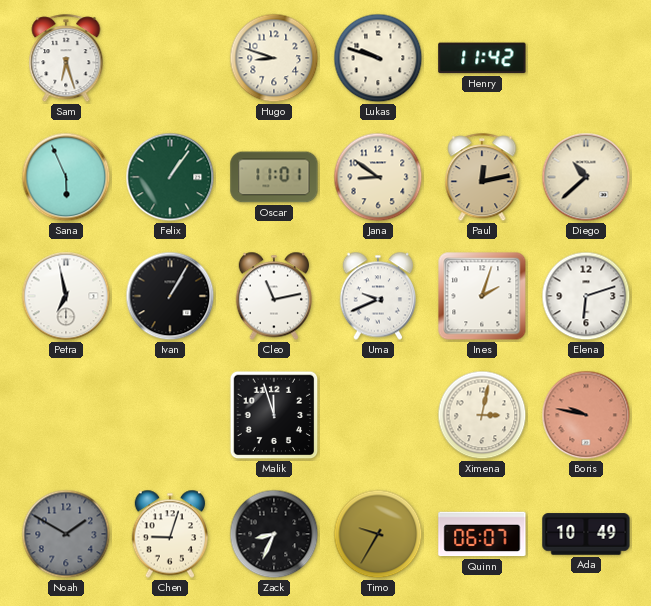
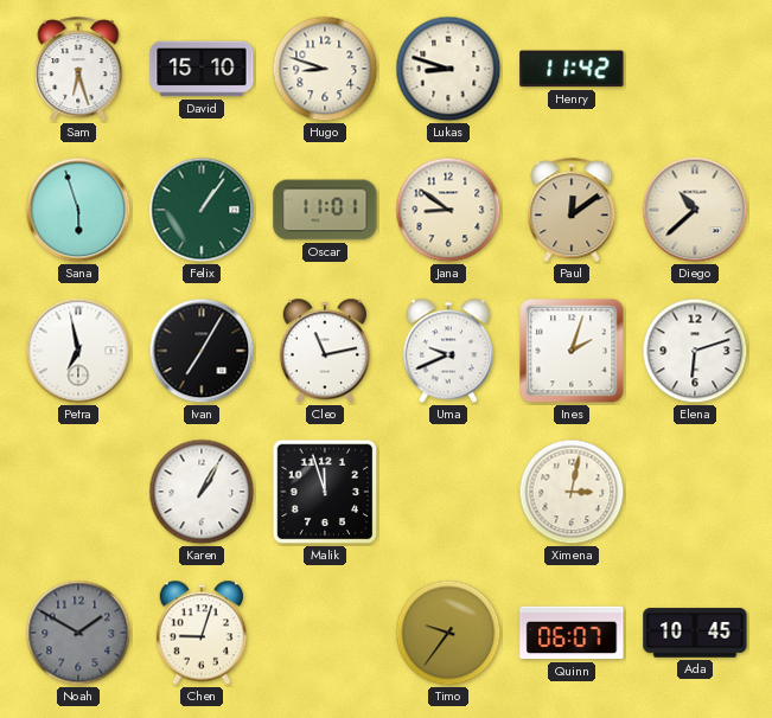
David: none -> 15:10 (202, 69)
Lukas: 9:48 -> 8:48 (448, 69)
Sana: 5:56 -> 5:57 (78, 210)
Paul: 12:13 -> 12:09 (572, 211)
Ivan: 1:05 -> 7:05 (202, 351)
Karen: none -> 1:05 (202, 492)
Boris: 9:47 -> none (586, 415)
Zack: 8:34 -> none (274, 534)
Timo: 9:35 -> 9:36 (448, 633)
Ada: 10:49 -> 10:45 (695, 633)
